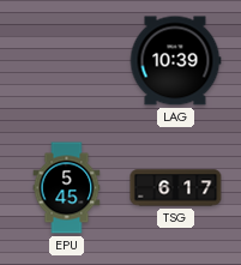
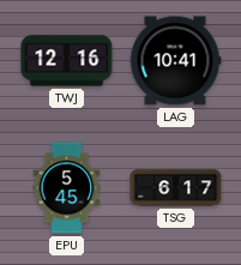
TWJ: none -> 12:16 (67, 61)
LAG: 10:39 -> 10:41 (175, 61)
